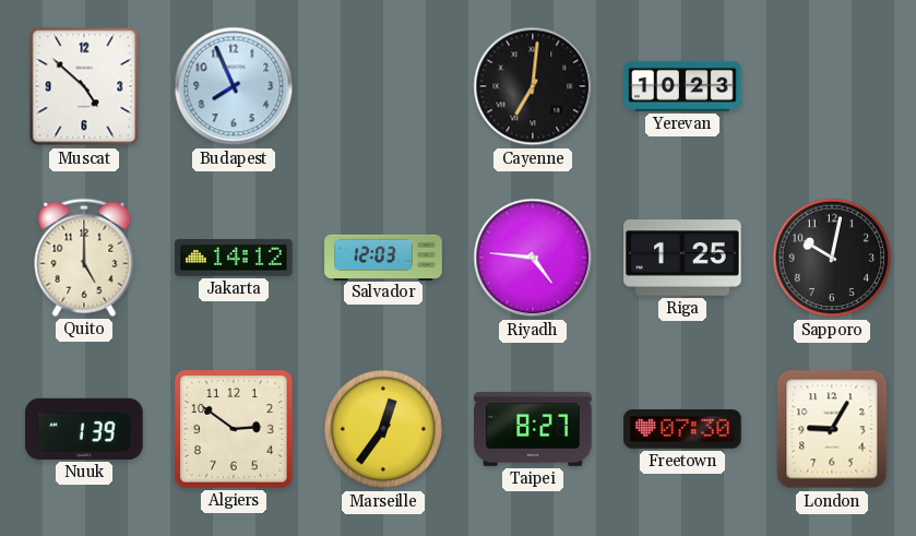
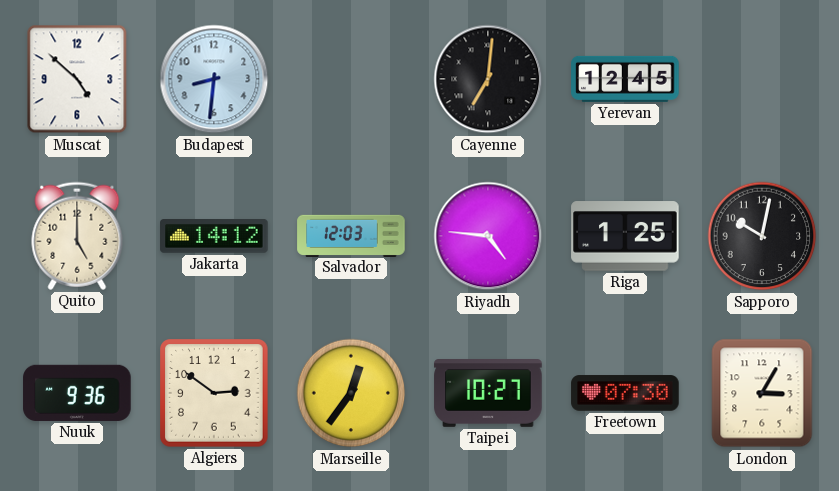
Budapest: 7:56 -> 8:31 (214, 79)
Yerevan: 10:23 -> 12:45 (625, 79)
Nuuk: 1:39 -> 9:36 (77, 393)
Taipei: 8:27 -> 10:27 (488, 394)
London: 9:05 -> 3:05 (762, 393)
